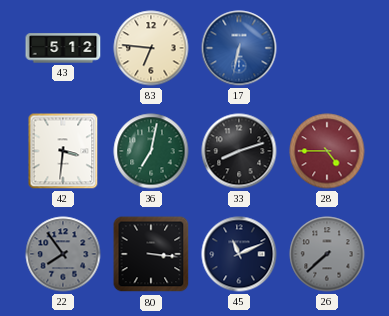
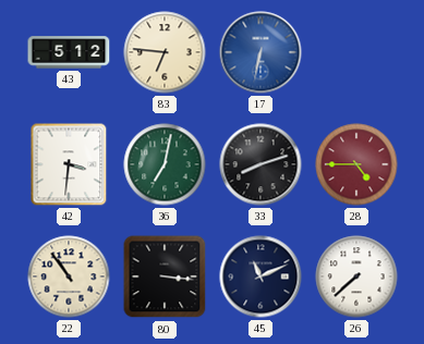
22: 7:54 -> 10:54 (69, 277)
22 dial: grey -> cream (69, 277)
26 dial: grey -> white (356, 277)
